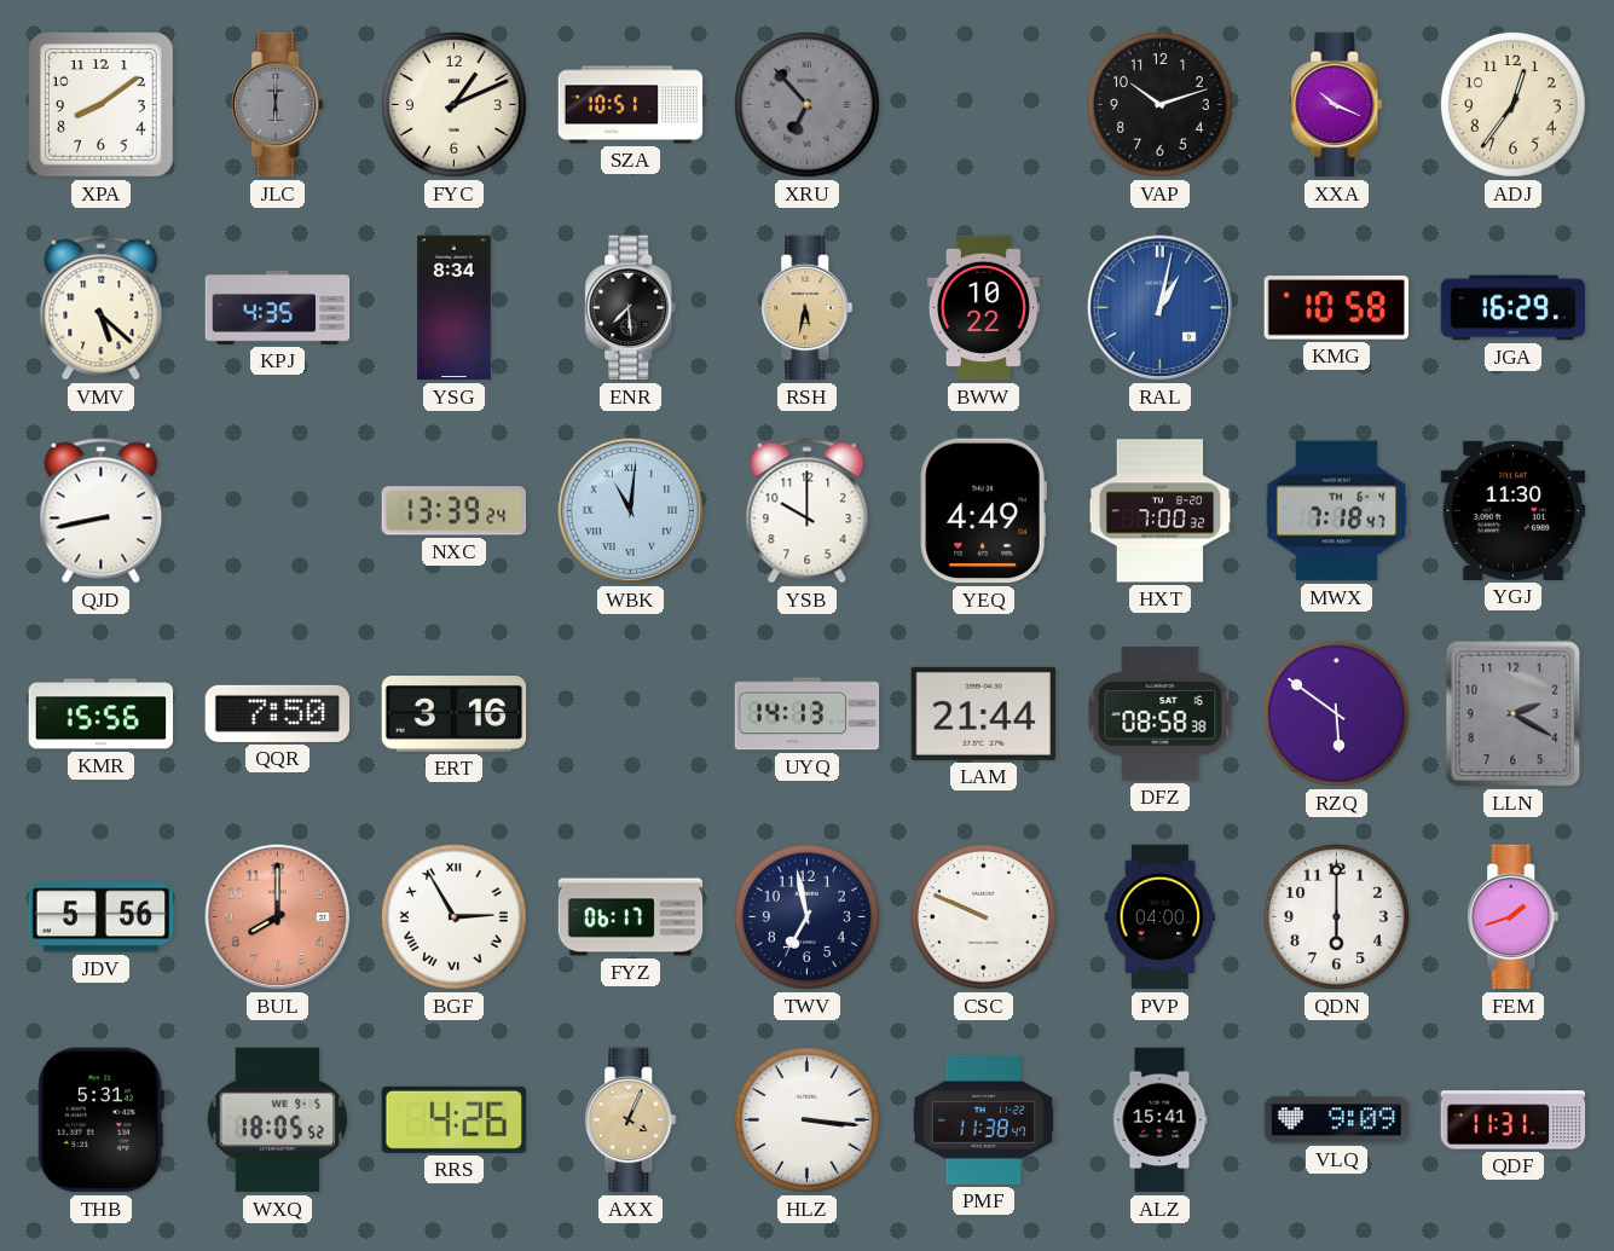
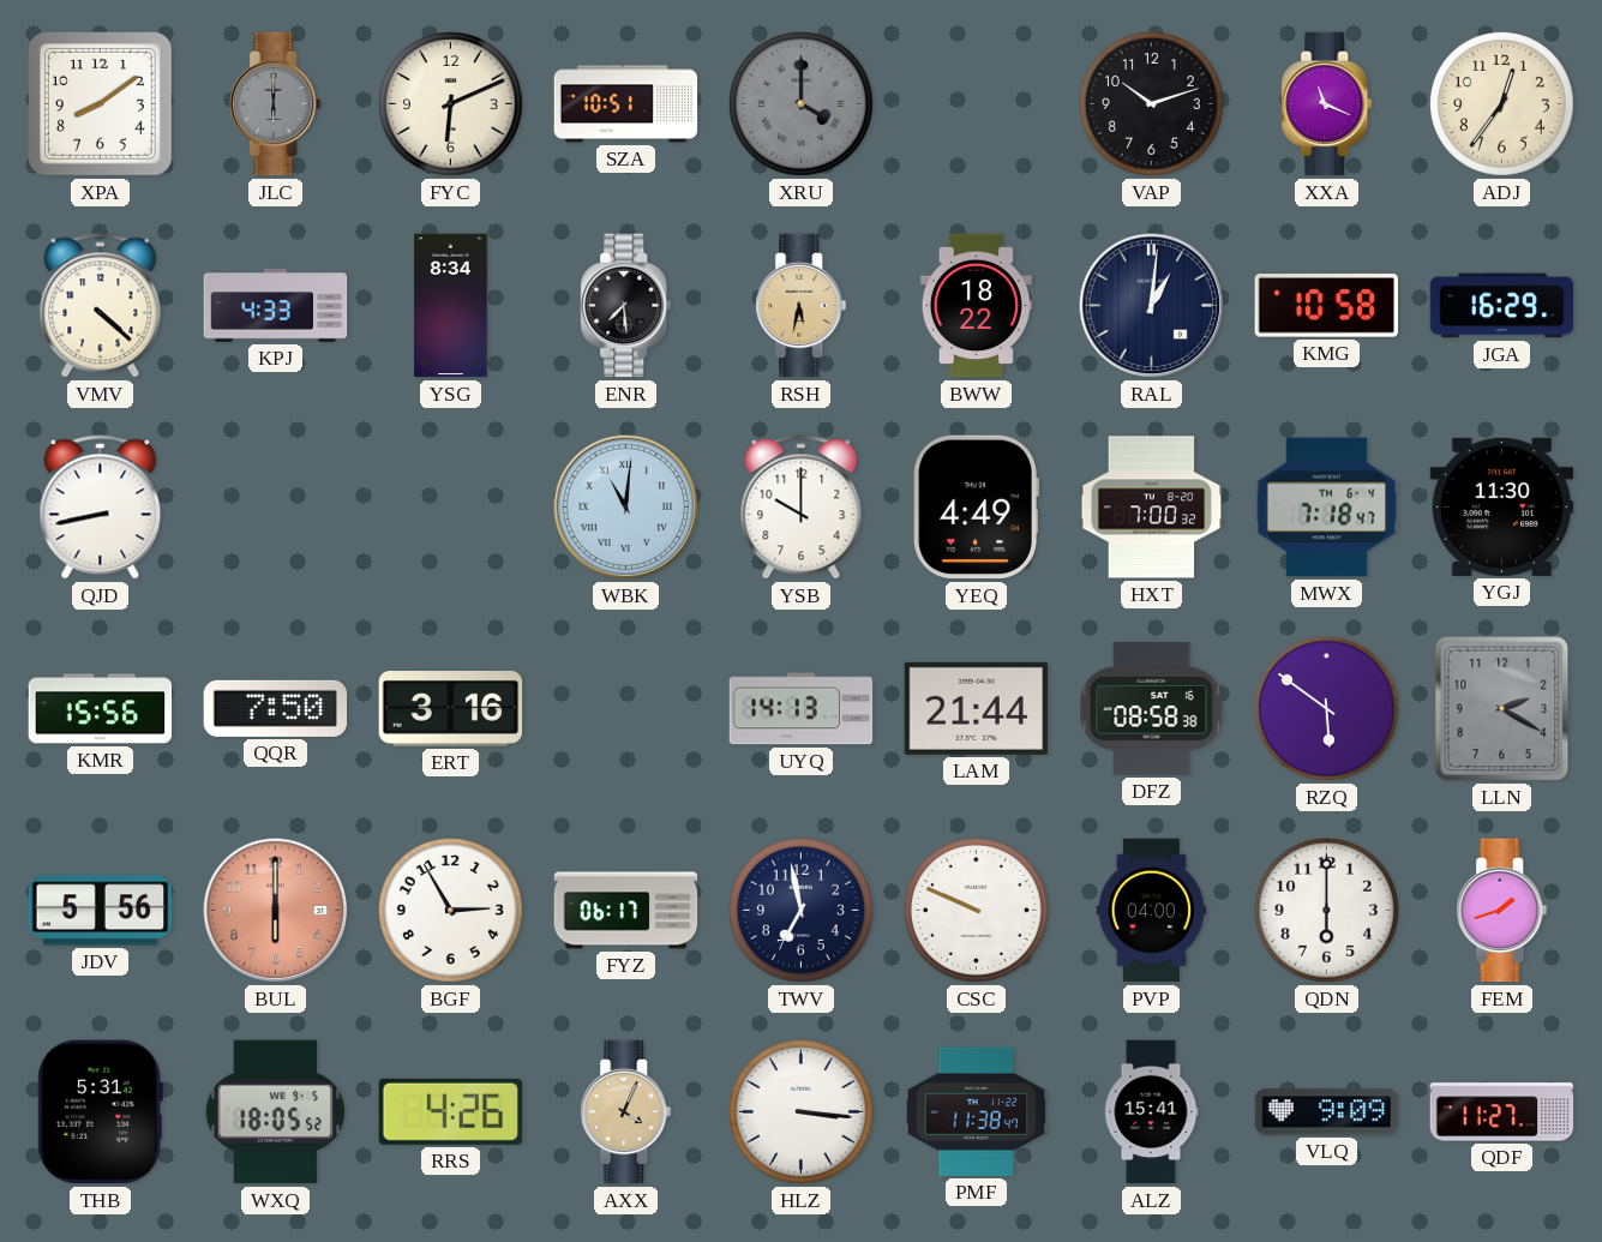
FYC: 1:11 -> 6:11 (450, 103)
XRU: 6:53 -> 4:00 (800, 103)
XXA: 10:19 -> 11:19 (1327, 104)
VMV: 5:22 -> 4:22 (101, 306)
KPJ: 4:35 -> 4:33 (276, 306)
BWW: 10:22 -> 18:22 (976, 306)
RAL: 1:02 -> 1:01 (1152, 306)
RAL dial: blue -> navy (1152, 306)
NXC: 13:39 -> none (455, 511)
BUL: 8:00 -> 6:00 (276, 911)
BGF numerals: Roman -> Arabic (450, 910)
QDF: 11:31 -> 11:27 (1502, 1112)
